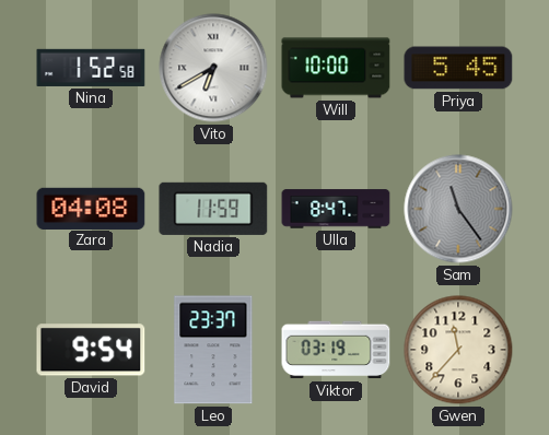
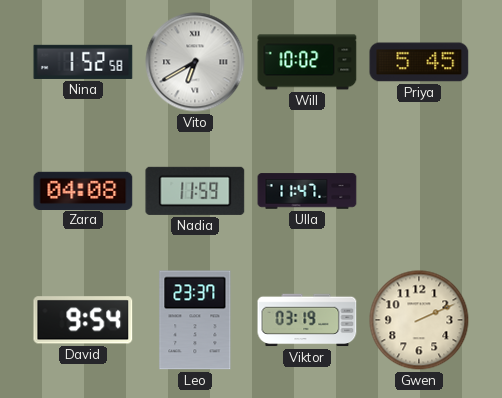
Will: 10:00 -> 10:02 (307, 62)
Ulla: 8:47 -> 11:47 (307, 191)
Sam: 11:24 -> none (458, 209)
Gwen: 11:37 -> 2:11 (419, 320)
